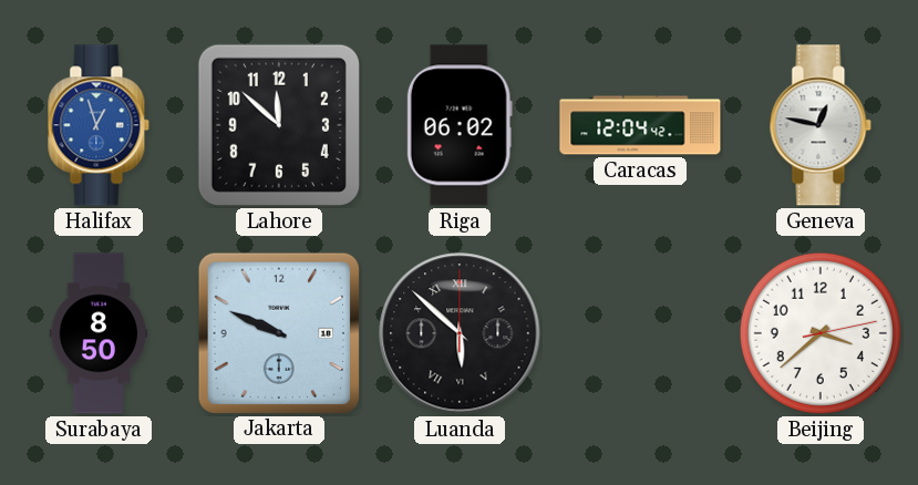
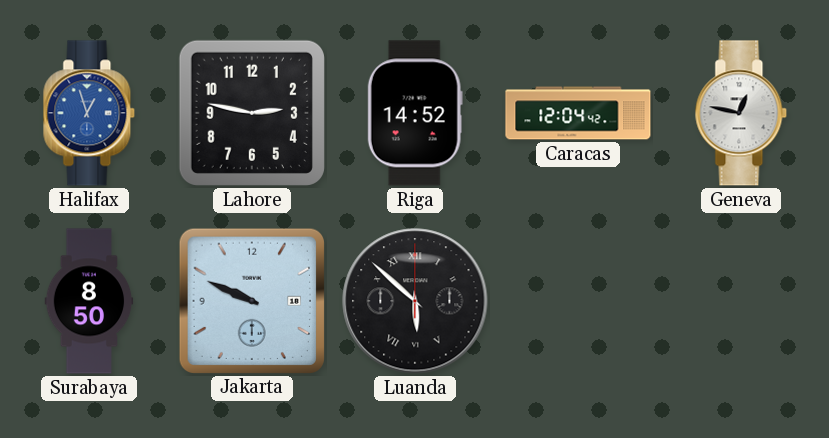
Lahore: 11:52 -> 2:47 (252, 113)
Riga: 06:02 -> 14:52 (415, 113)
Beijing: 3:38 -> none (821, 333)
